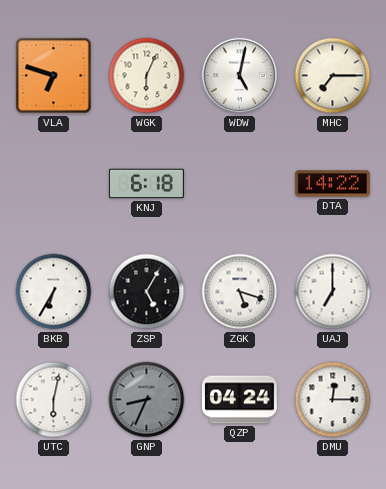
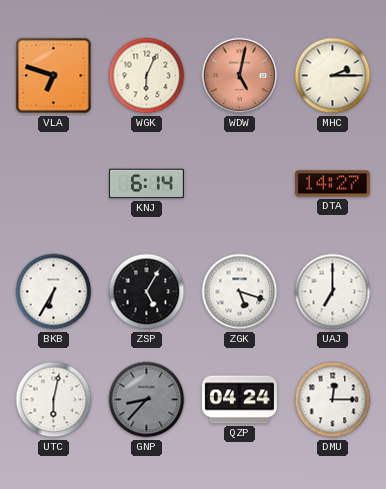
WDW dial: white -> salmon (240, 76)
MHC: 7:15 -> 2:15 (333, 76)
KNJ: 6:18 -> 6:14 (146, 184)
DTA: 14:22 -> 14:27 (332, 184)
GNP: 8:34 -> 8:37 (147, 400)
